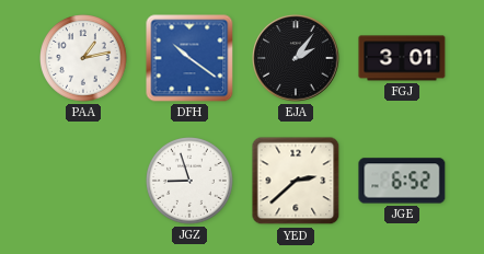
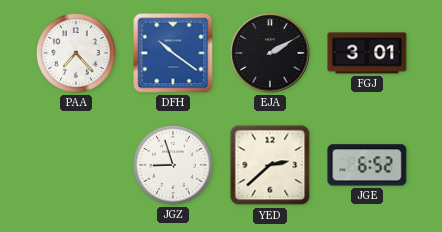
PAA: 1:13 -> 7:23 (76, 53)
EJA: 2:06 -> 2:10 (270, 53)
